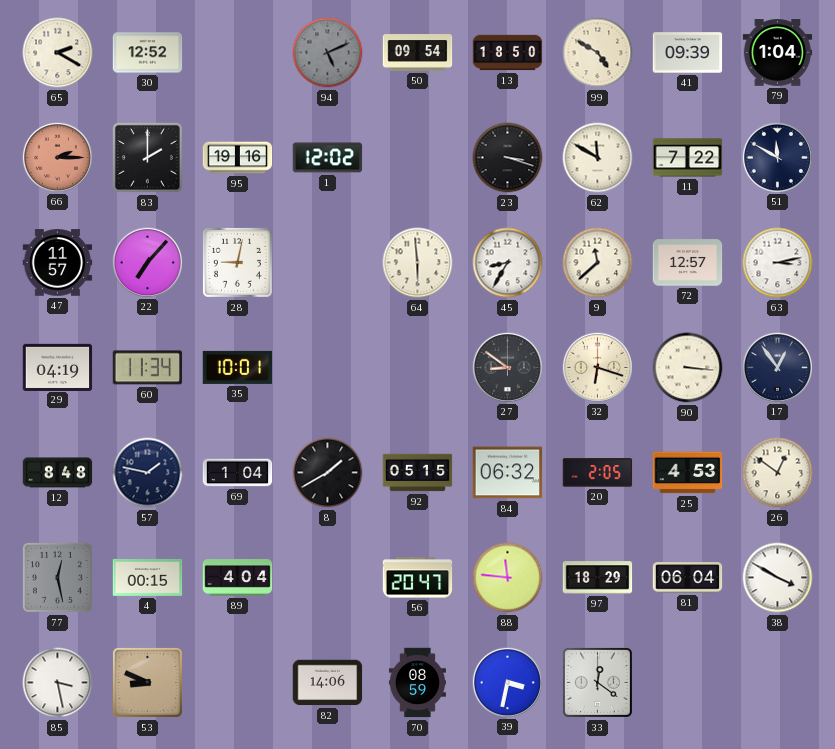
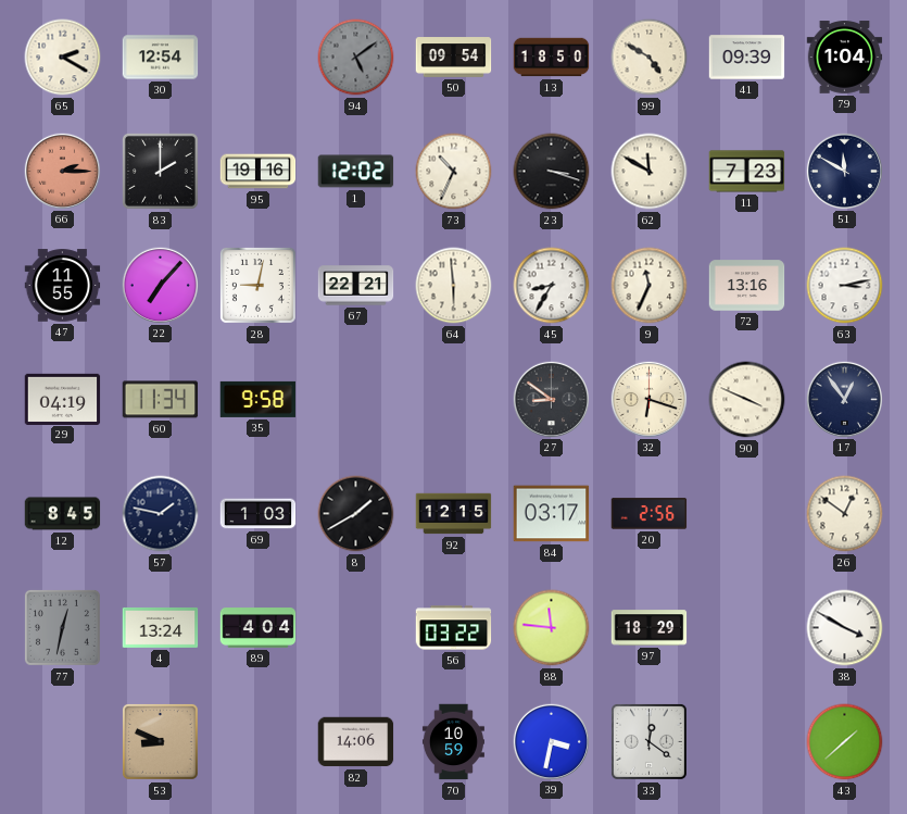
30: 12:52 -> 12:54 (161, 58)
94: 5:11 -> 5:09 (356, 58)
73: none -> 10:34 (454, 172)
11: 7:22 -> 7:23 (747, 172)
47: 11:57 -> 11:55 (63, 286)
67: none -> 22:21 (356, 286)
9: 11:38 -> 11:34 (650, 286)
72: 12:57 -> 13:16 (747, 286)
35: 10:01 -> 9:58 (259, 399)
90: 3:16 -> 3:49 (747, 400)
12: 8:48 -> 8:45 (63, 514)
69: 1:04 -> 1:03 (259, 514)
92: 05:15 -> 12:15 (454, 514)
84: 06:32 -> 03:17 (552, 514)
20: 2:05 -> 2:56 (650, 514)
25: 4:53 -> none (688, 473)
77: 12:28 -> 12:32 (62, 627)
4: 00:15 -> 13:24 (161, 627)
56: 20:47 -> 03:22 (454, 628)
81: 06:04 -> none (688, 578)
85: 3:28 -> none (58, 683)
70: 08:59 -> 10:59 (453, 742)
43: none -> 1:38 (845, 742)
